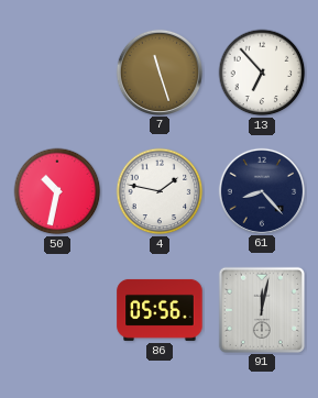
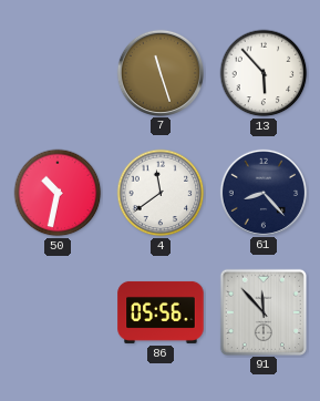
13: 6:53 -> 5:53 (264, 73)
4: 1:47 -> 11:39 (161, 193)
91: 12:02 -> 11:53 (262, 311)
